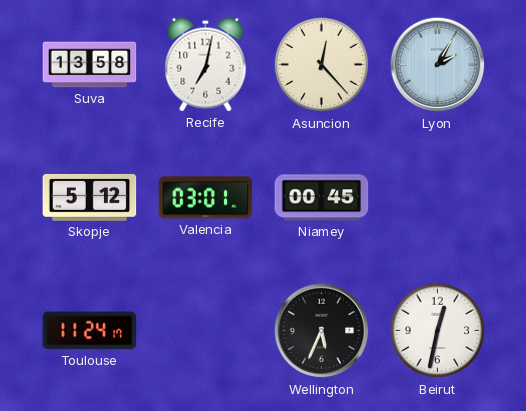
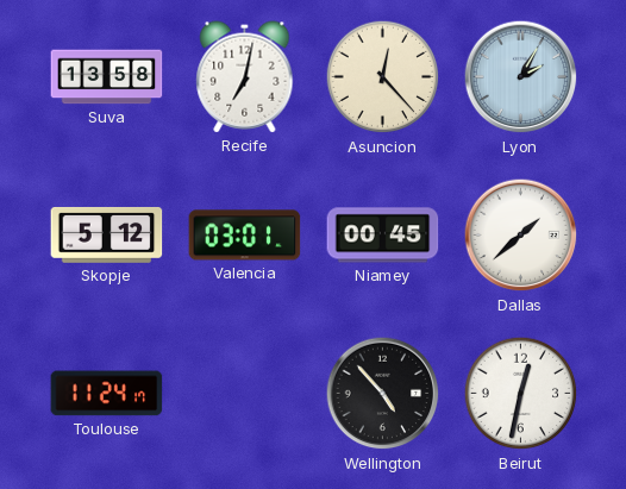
Dallas: none -> 1:38 (521, 236)
Wellington: 5:34 -> 4:53 (383, 394)
